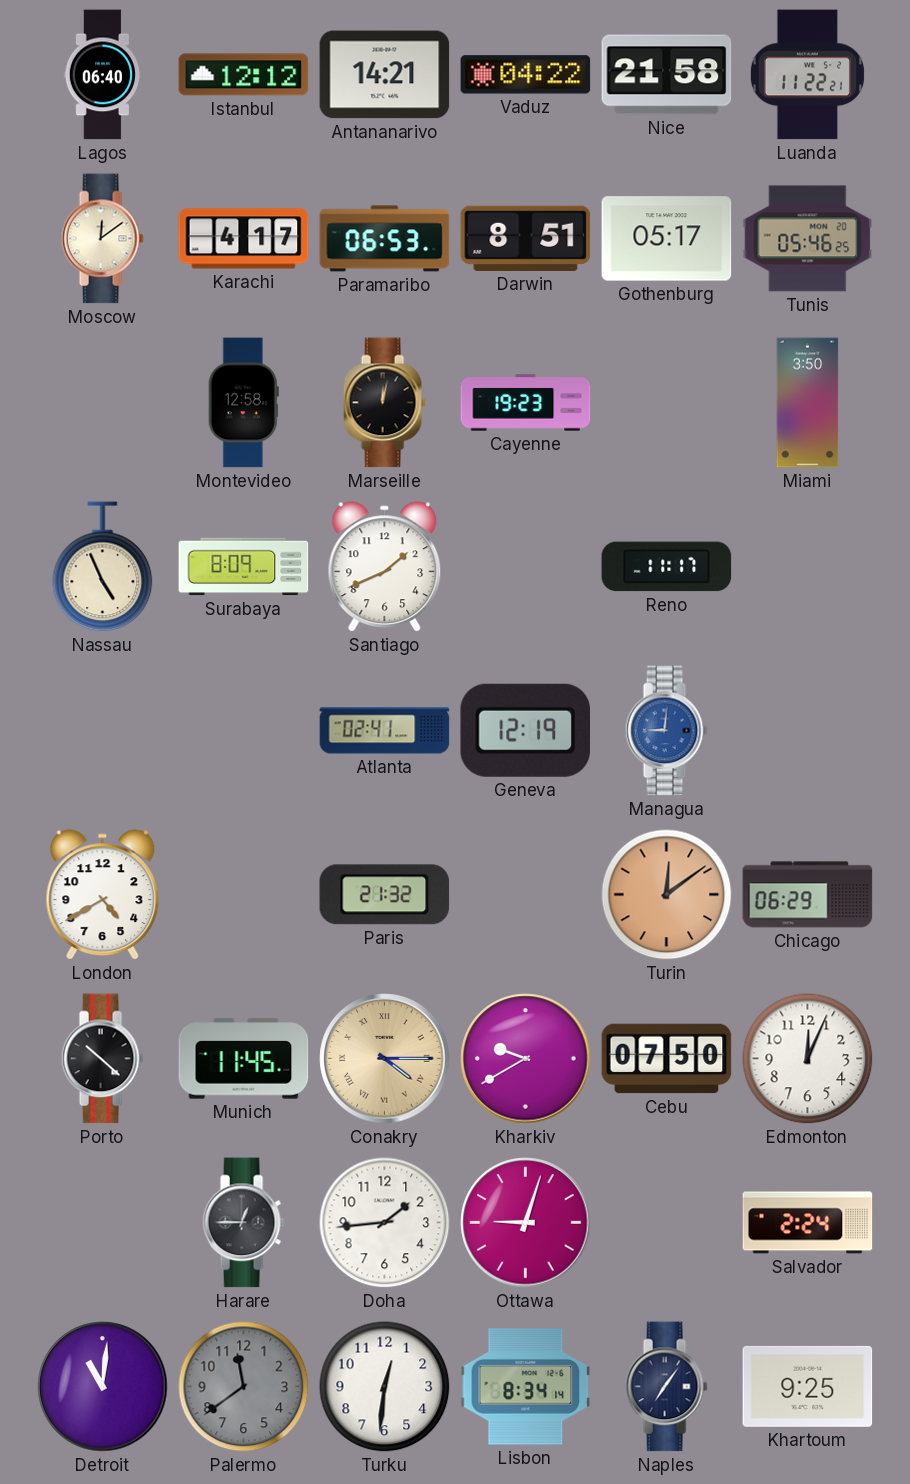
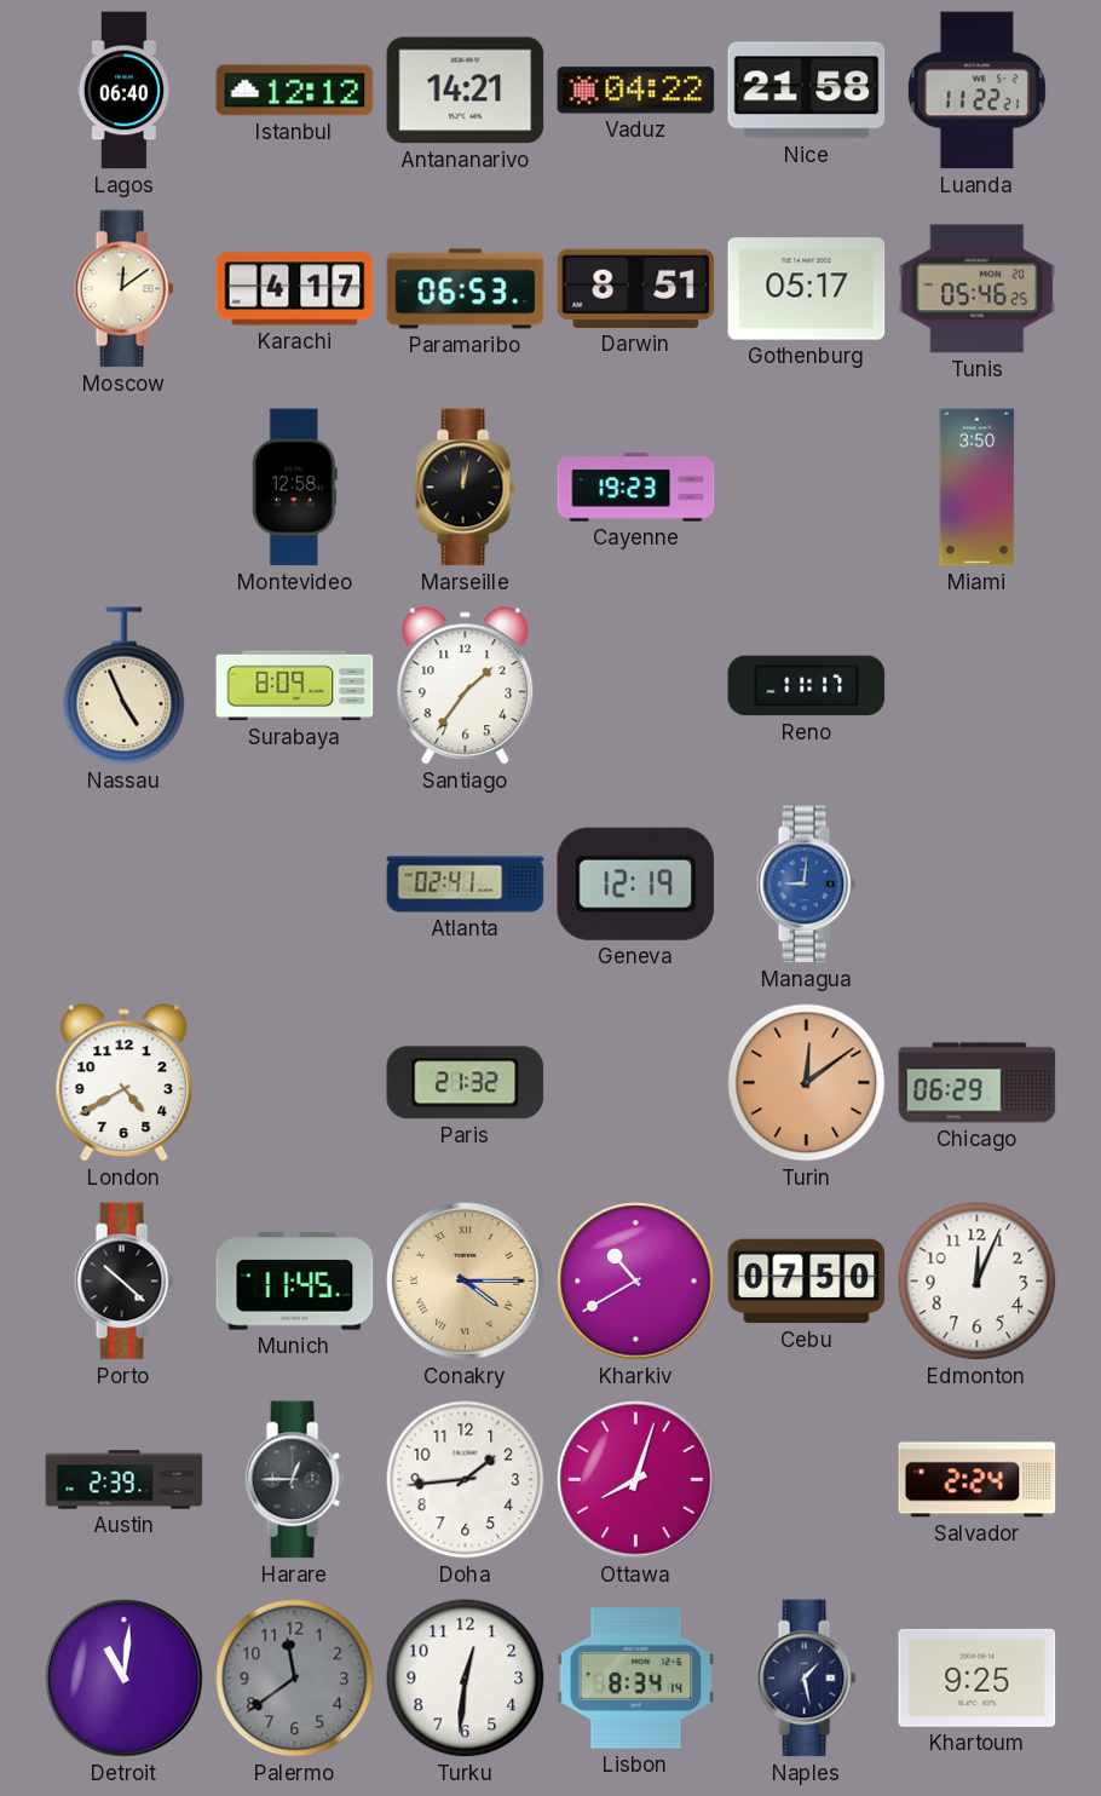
Santiago: 1:41 -> 1:36 (466, 686)
Kharkiv: 9:40 -> 10:40 (636, 1282)
Austin: none -> 2:39 (125, 1480)
Ottawa: 9:03 -> 8:03 (636, 1480)
Naples: 7:06 -> 1:28 (806, 1679)
